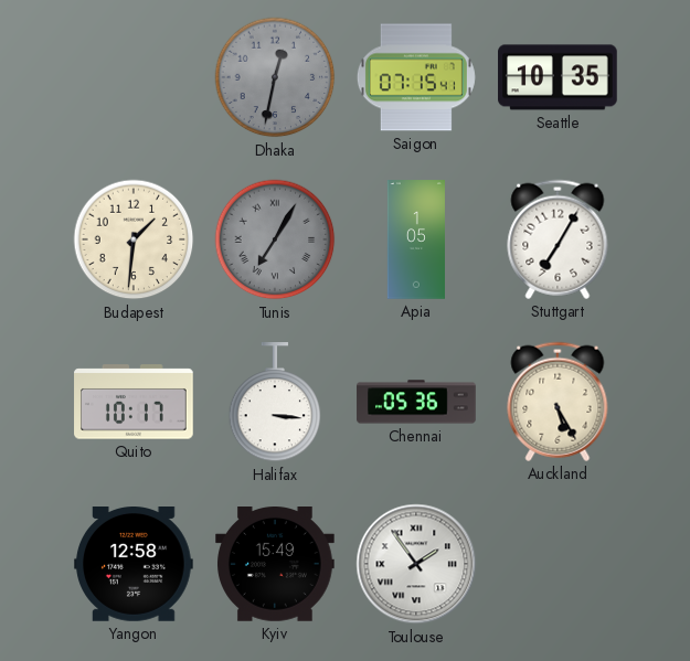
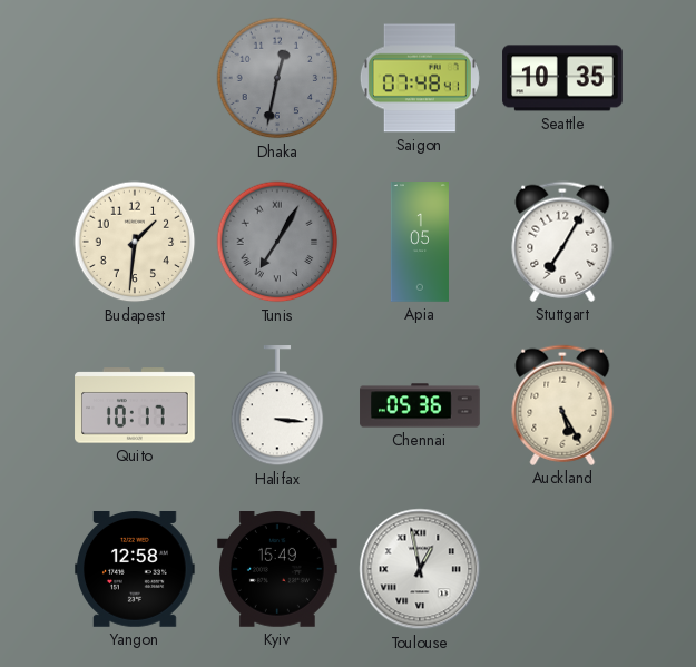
Saigon: 07:15 -> 07:48 (420, 78)
Toulouse: 1:54 -> 12:58 (420, 569)
